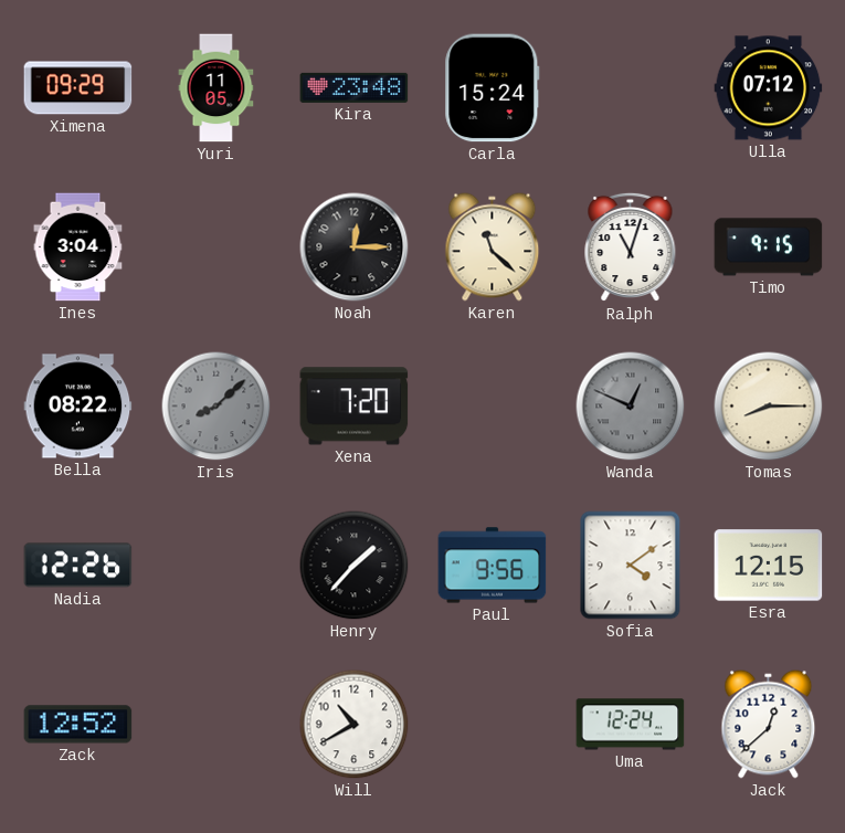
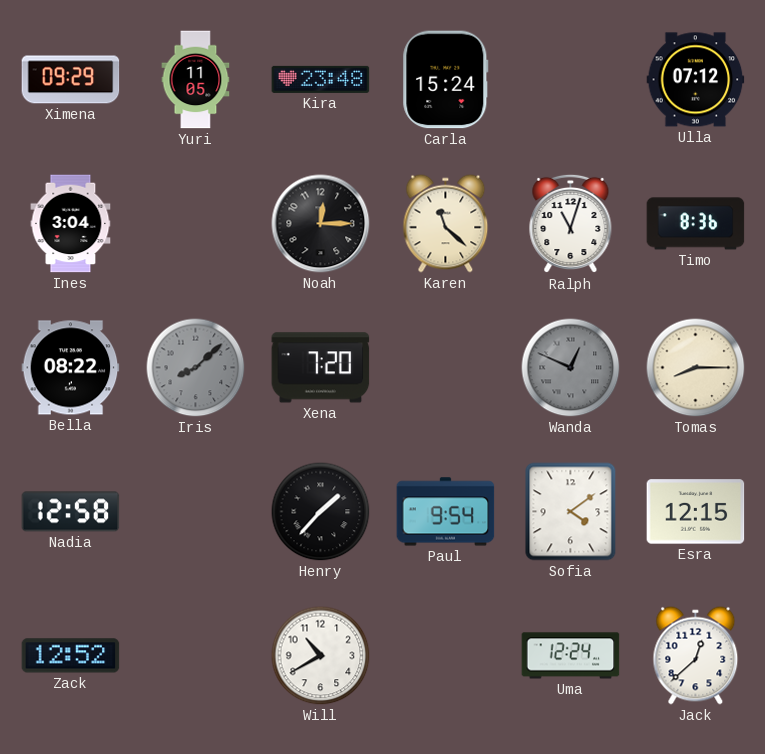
Timo: 9:15 -> 8:36 (696, 224)
Nadia: 12:26 -> 12:58 (71, 512)
Paul: 9:56 -> 9:54 (446, 512)
